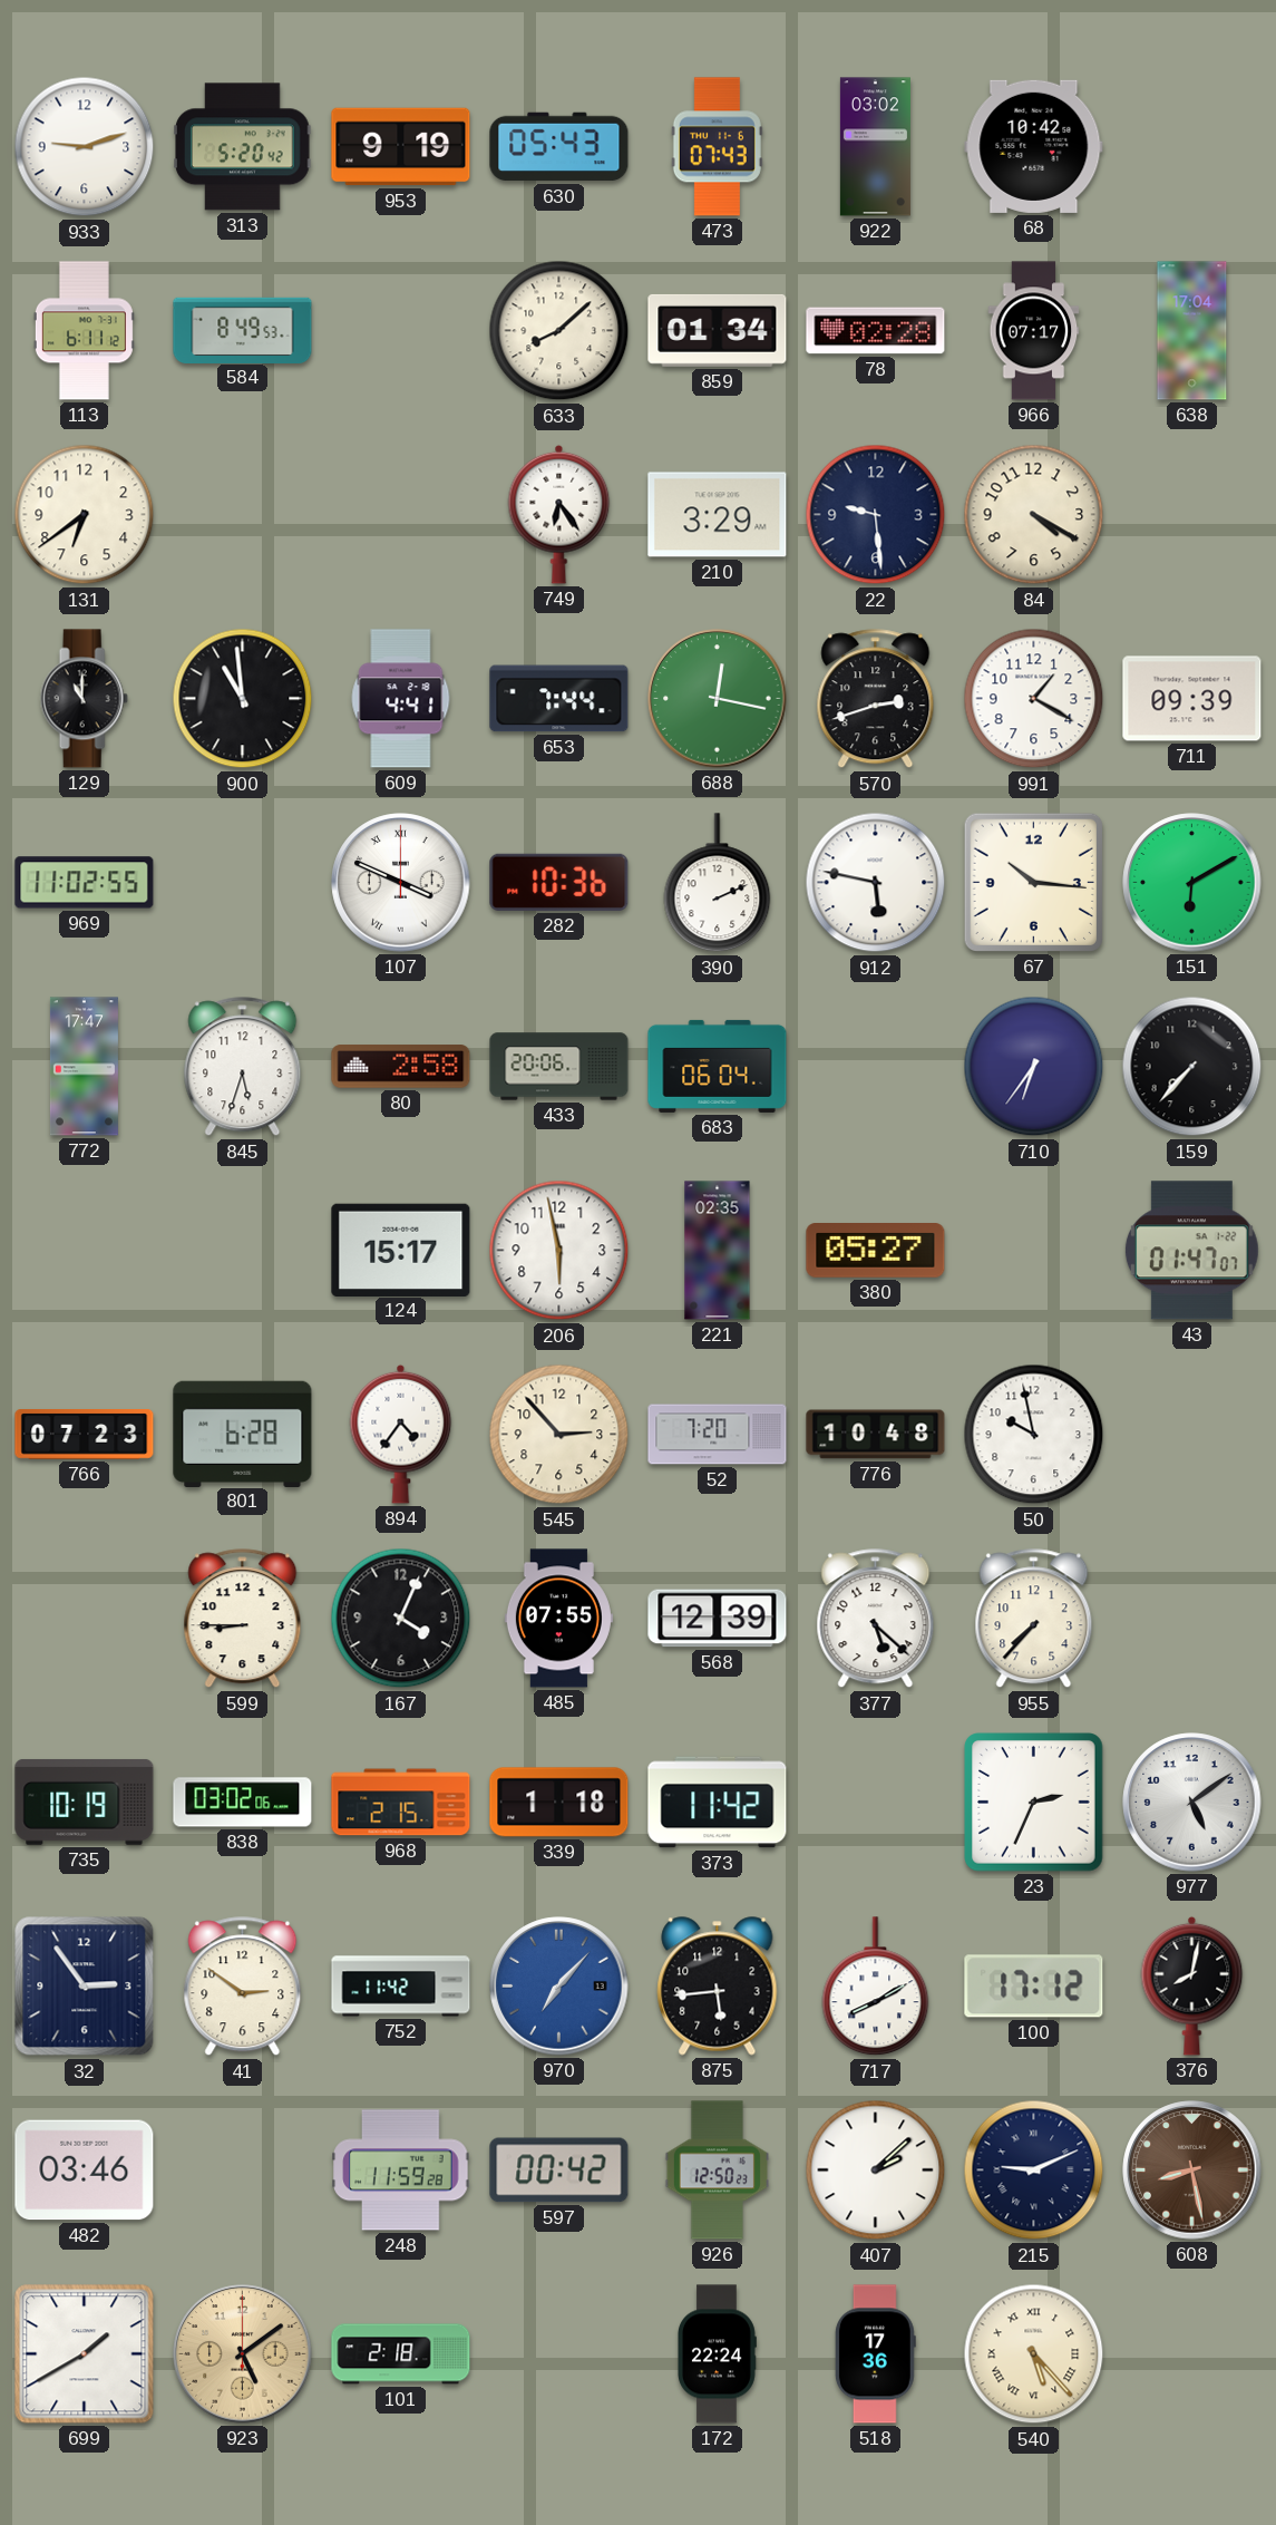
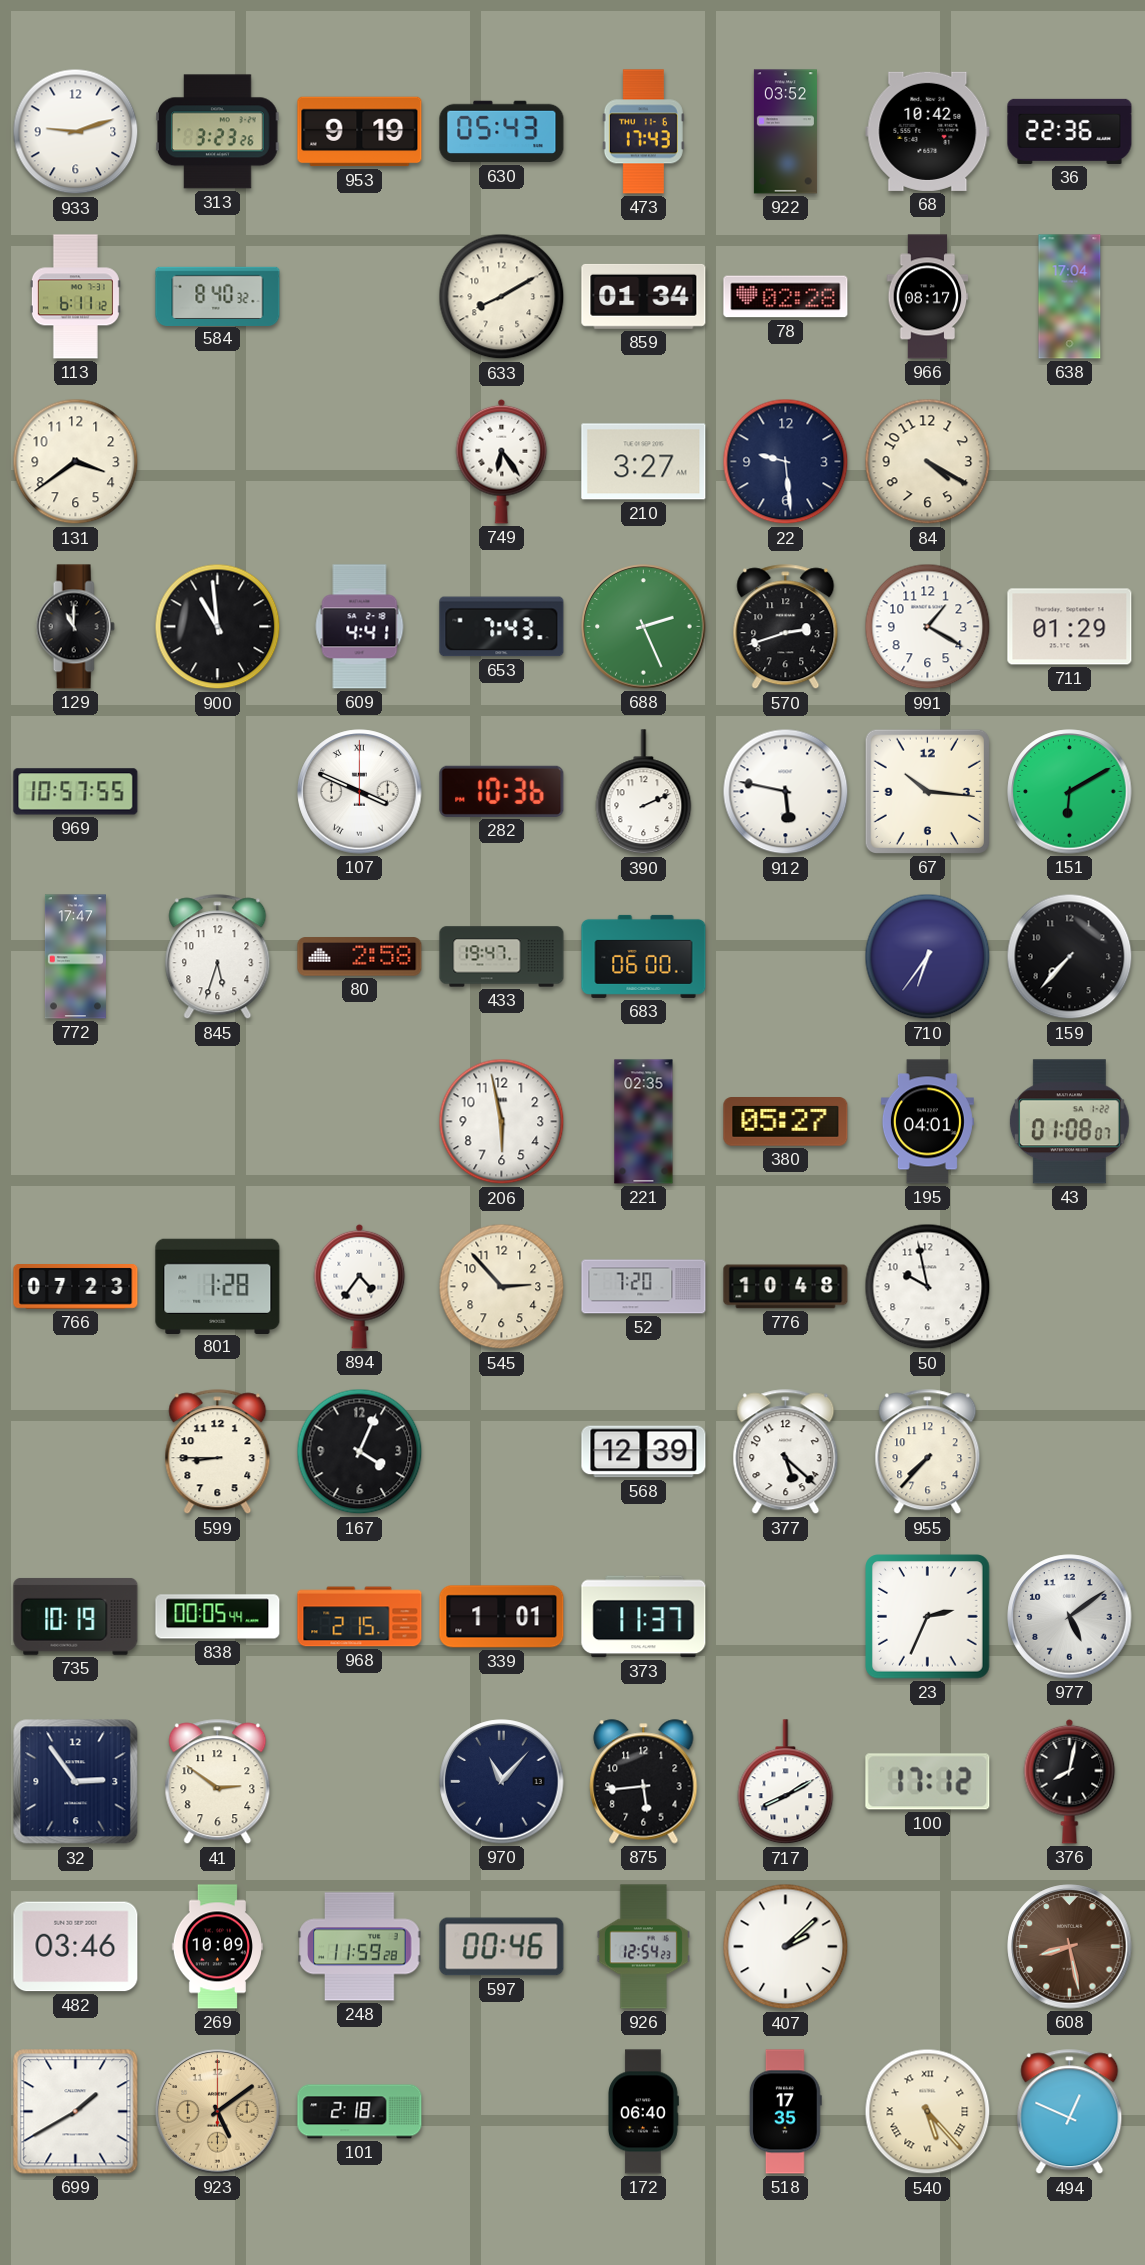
313: 5:20 -> 3:23 (218, 132)
473: 07:43 -> 17:43 (643, 132)
922: 03:02 -> 03:52 (785, 132)
36: none -> 22:36 (1070, 131)
584: 8:49 -> 8:40 (218, 296)
633: 8:08 -> 8:10 (502, 297)
966: 07:17 -> 08:17 (928, 297)
131: 6:39 -> 3:39 (76, 462)
210: 3:29 -> 3:27 (644, 462)
653: 7:44 -> 7:43 (502, 627)
688: 12:17 -> 2:26 (644, 627)
711: 09:39 -> 01:29 (1070, 627)
969: 11:02 -> 10:57 (76, 792)
433: 20:06 -> 19:47 (502, 957)
683: 06:04 -> 06:00 (644, 956)
124: 15:17 -> none (401, 1250)
195: none -> 04:01 (927, 1122)
43: 01:47 -> 01:08 (1069, 1122)
801: 6:28 -> 1:28 (218, 1286)
485: 07:55 -> none (558, 1619)
838: 03:02 -> 00:05 (218, 1617)
339: 1:18 -> 1:01 (502, 1617)
373: 11:42 -> 11:37 (644, 1617)
752: 11:42 -> none (401, 1987)
970: 7:07 -> 11:07 (502, 1782)
970 dial: blue -> navy (502, 1782)
269: none -> 10:09 (217, 1947)
597: 00:42 -> 00:46 (502, 1947)
926: 12:50 -> 12:54 (643, 1947)
215: 9:11 -> none (1034, 2170)
172: 22:24 -> 06:40 (644, 2112)
518: 17:36 -> 17:35 (785, 2112)
494: none -> 12:49 (1070, 2112)
